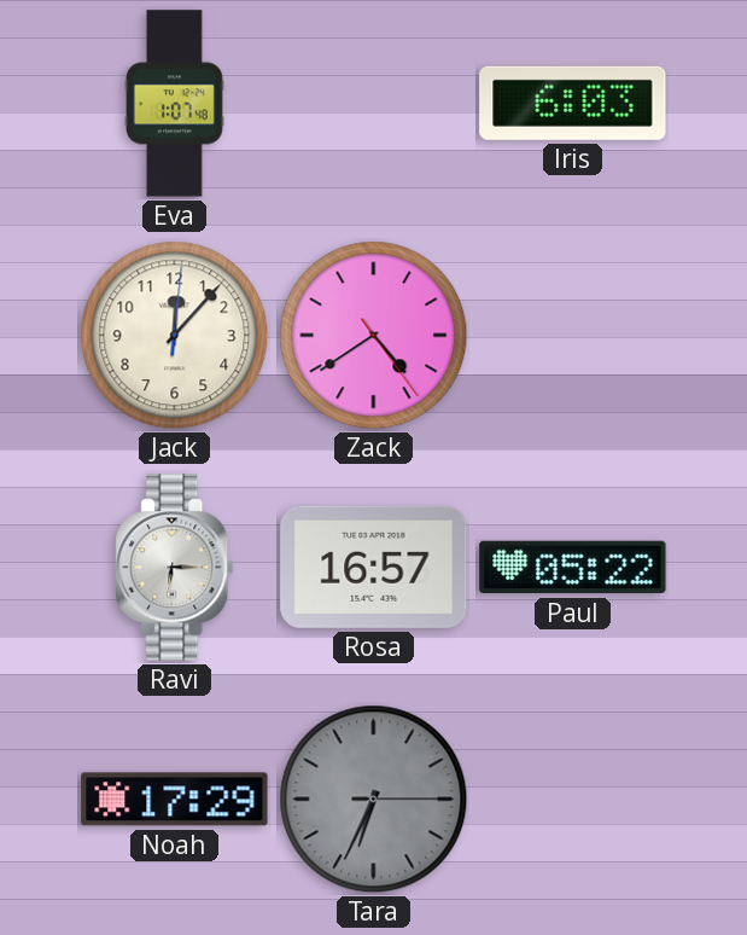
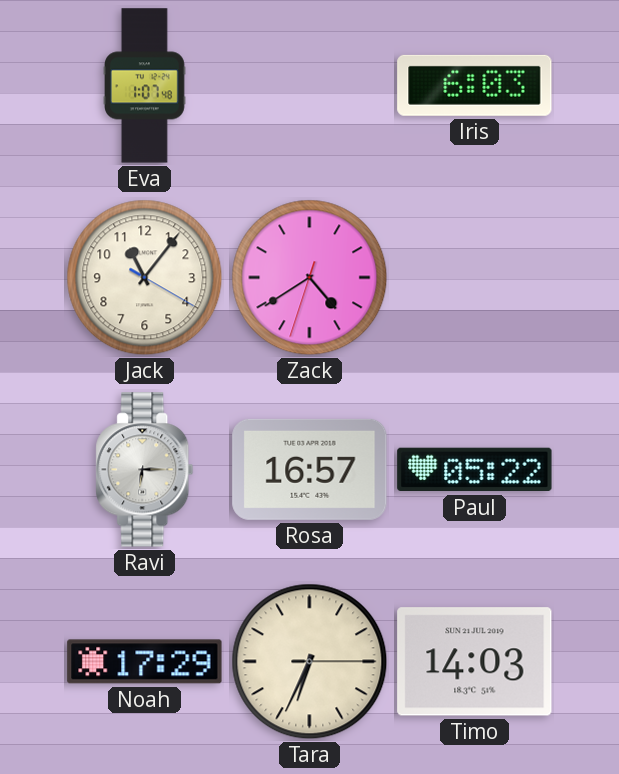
Jack: 12:07 -> 11:06 (145, 278)
Zack: 4:39:24 -> 4:39:33 (310, 278)
Tara dial: grey -> cream (310, 662)
Timo: none -> 14:03 (475, 662)
